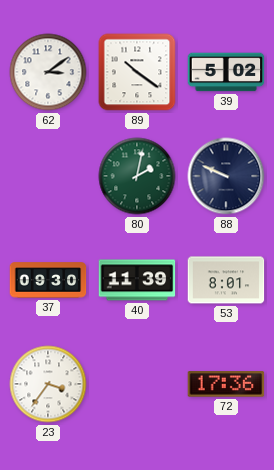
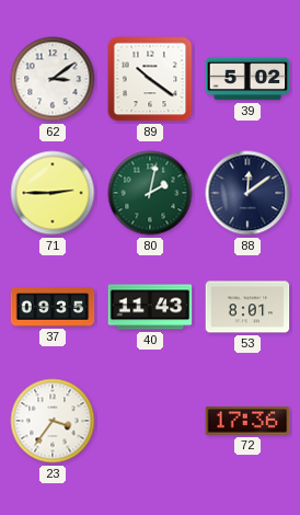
71: none -> 2:45 (53, 193)
88: 9:49 -> 12:09 (247, 193)
37: 09:30 -> 09:35 (53, 307)
40: 11:39 -> 11:43 (150, 307)
